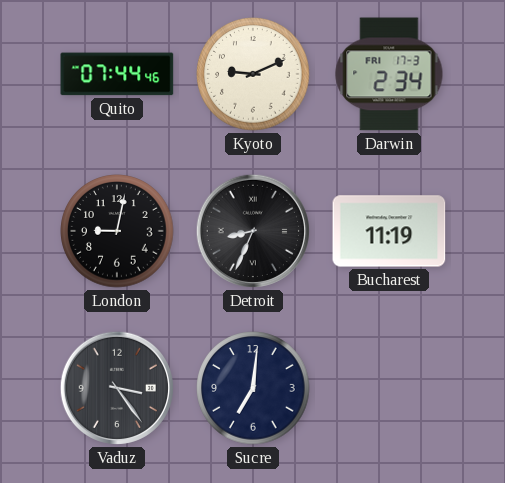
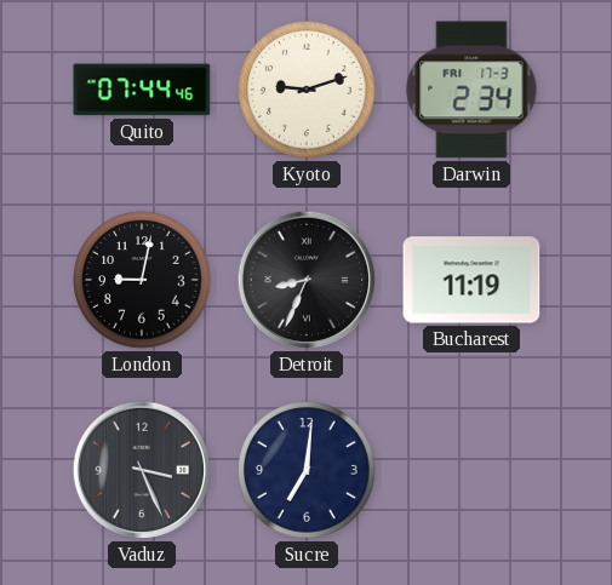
Kyoto: 9:11 -> 9:12 (307, 90)
Vaduz: 3:24 -> 3:26 (142, 470)
